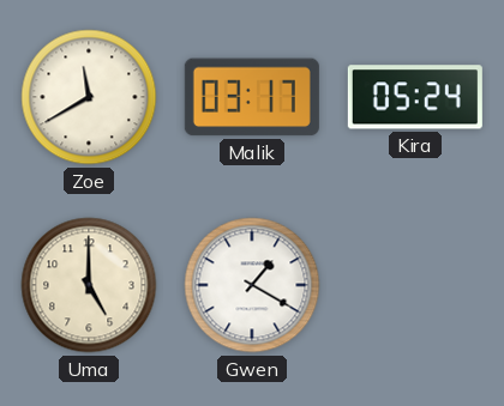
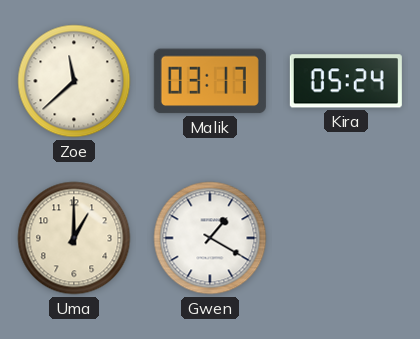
Zoe: 11:40 -> 11:38 (74, 81)
Uma: 5:00 -> 1:00 (74, 238)
